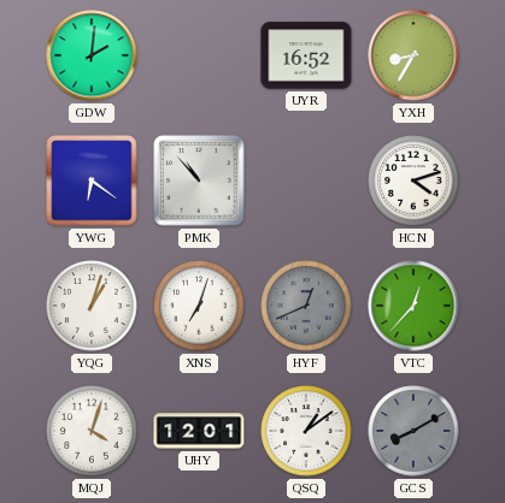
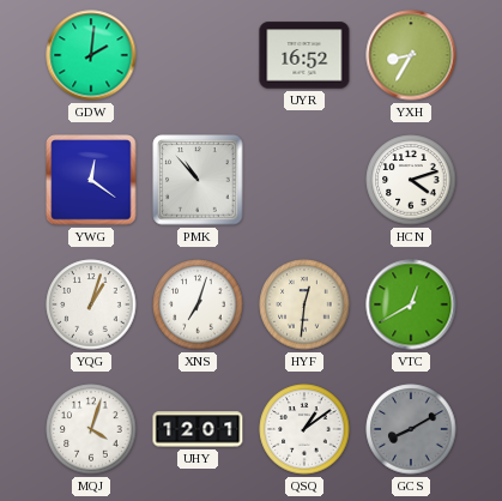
YWG: 6:21 -> 12:21 (91, 180)
HYF: 12:41 -> 12:31 (304, 304)
HYF dial: grey -> cream (304, 304)
VTC: 12:37 -> 12:40 (411, 304)
